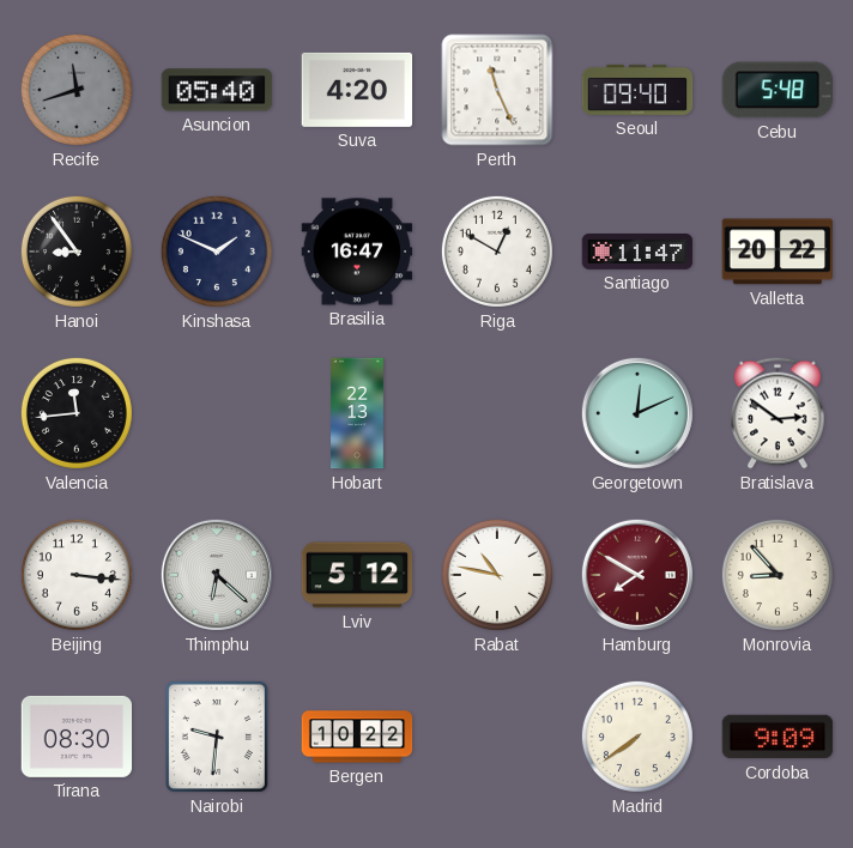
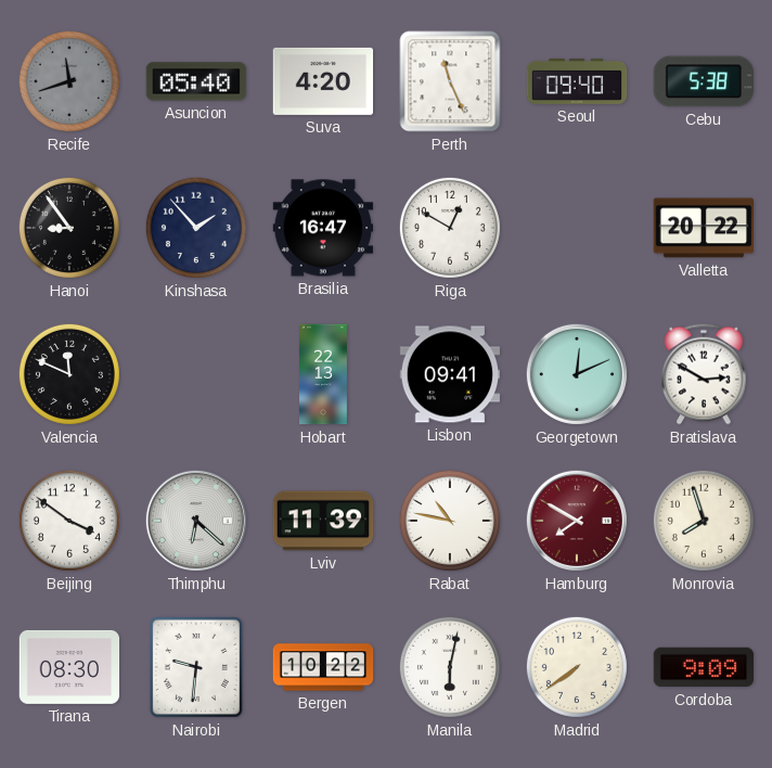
Cebu: 5:48 -> 5:38 (703, 81)
Kinshasa: 1:49 -> 1:53 (196, 228)
Santiago: 11:47 -> none (637, 252)
Valencia: 11:44 -> 11:49 (69, 374)
Lisbon: none -> 09:41 (450, 374)
Bratislava: 2:51 -> 2:50 (704, 374)
Beijing: 3:16 -> 3:51 (69, 521)
Lviv: 5:12 -> 11:39 (323, 521)
Monrovia: 8:53 -> 7:57 (704, 521)
Manila: none -> 6:02 (450, 667)
